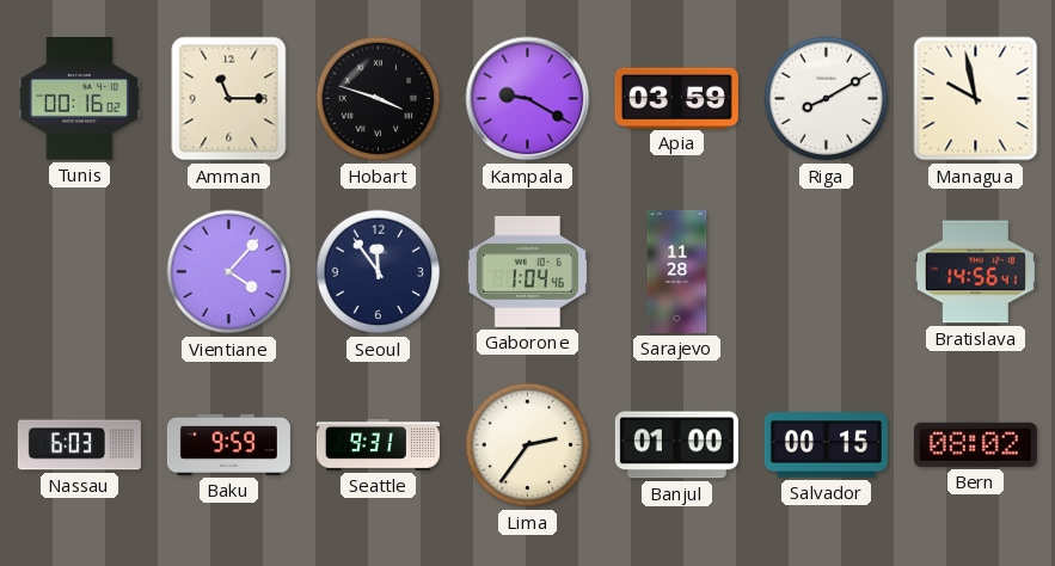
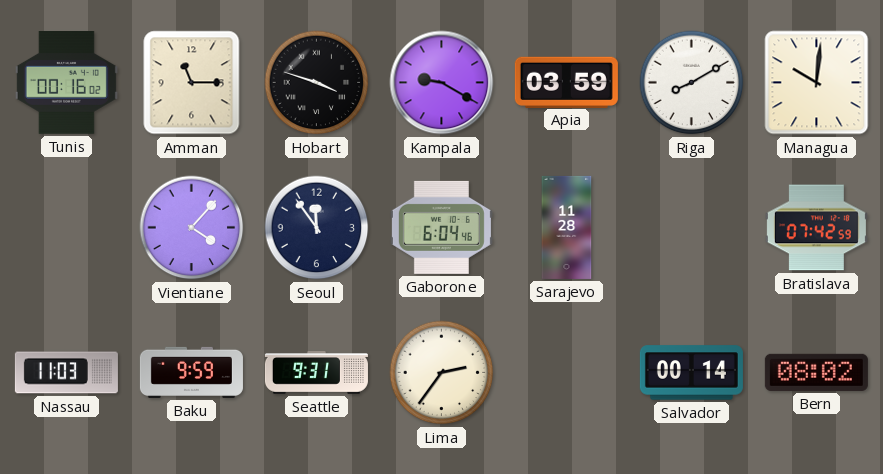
Managua: 9:58 -> 10:01 (817, 83)
Gaborone: 1:04 -> 6:04 (441, 227)
Bratislava: 14:56 -> 07:42 (816, 228)
Nassau: 6:03 -> 11:03 (66, 373)
Banjul: 01:00 -> none (676, 445)
Salvador: 00:15 -> 00:14 (691, 373)
